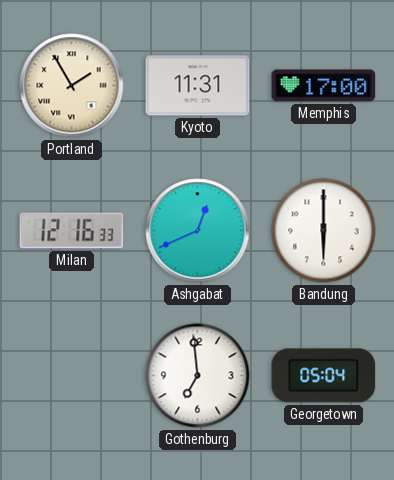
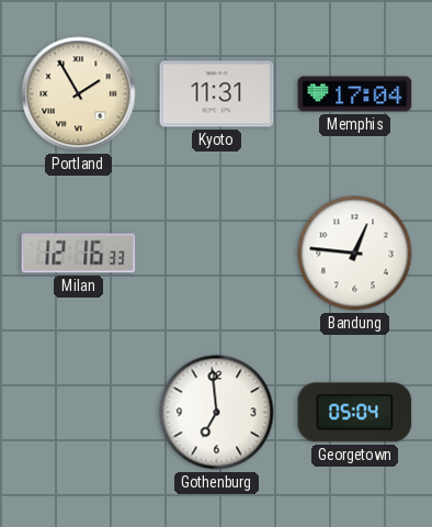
Memphis: 17:00 -> 17:04 (355, 94)
Ashgabat: 12:41 -> none (198, 231)
Bandung: 6:00 -> 12:46 (355, 254)
